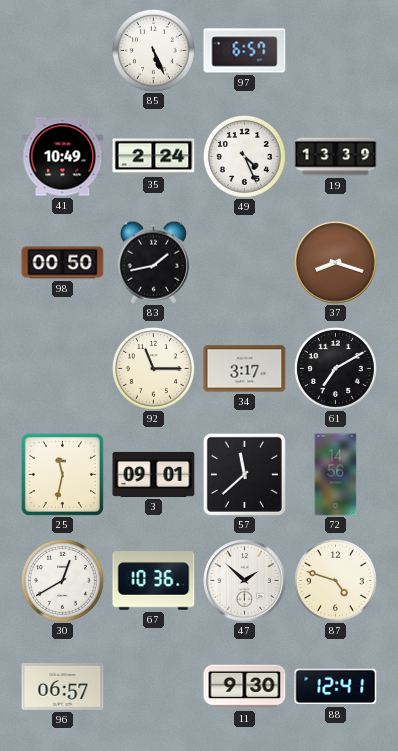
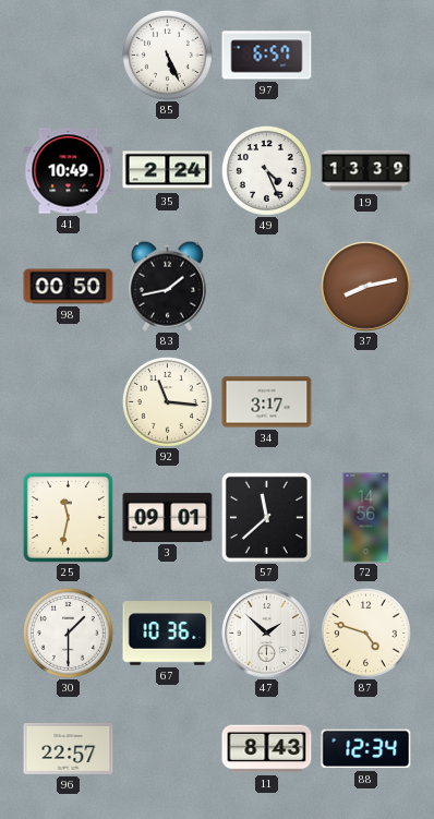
37: 8:18 -> 8:13 (366, 287)
92: 11:15 -> 11:16 (167, 401)
61: 7:10 -> none (335, 368)
30: 12:40 -> 1:30 (68, 633)
96: 06:57 -> 22:57 (69, 748)
11: 9:30 -> 8:43 (267, 749)
88: 12:41 -> 12:34 (366, 749)
